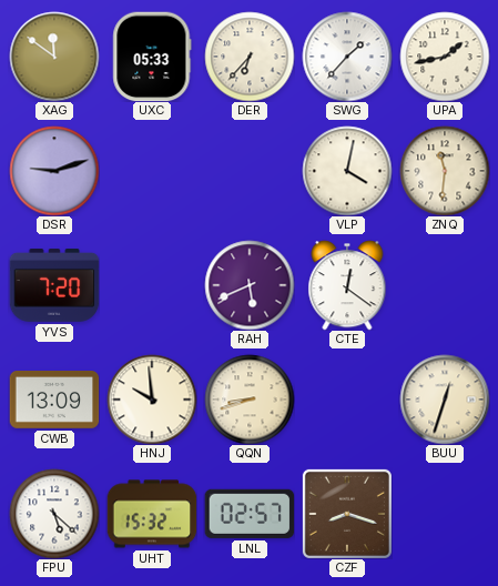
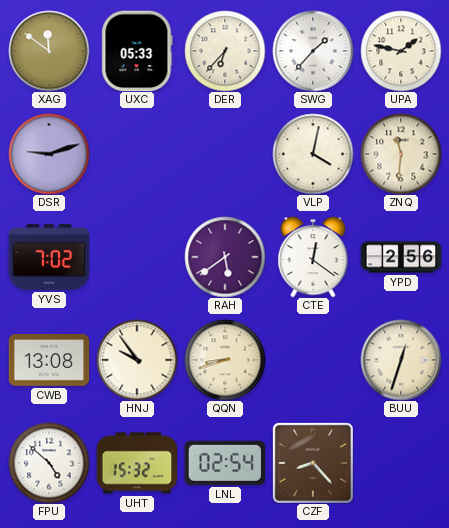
UPA: 1:43 -> 1:47 (401, 51)
YVS: 7:20 -> 7:02 (49, 258)
RAH: 5:41 -> 5:39 (225, 257)
YPD: none -> 2:56 (401, 257)
CWB: 13:09 -> 13:08 (49, 361)
HNJ: 9:59 -> 9:54 (137, 360)
FPU: 5:22 -> 4:52 (49, 463)
LNL: 02:57 -> 02:54 (225, 463)
CZF: 8:18 -> 8:23 (313, 463)
